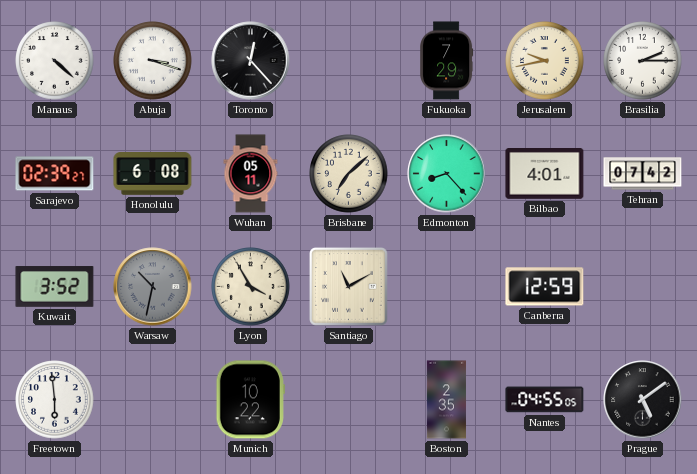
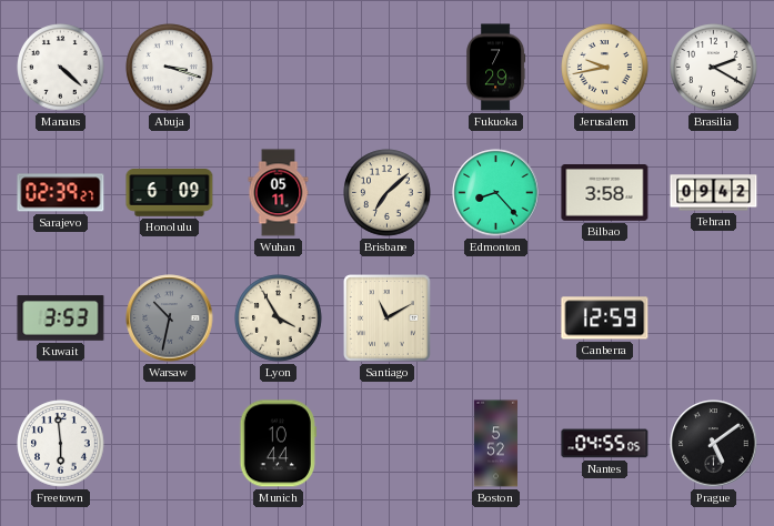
Toronto: 12:23 -> none (251, 61)
Brasilia: 2:15 -> 2:20 (714, 68)
Honolulu: 6:08 -> 6:09 (170, 193)
Bilbao: 4:01 -> 3:58 (605, 193)
Tehran: 07:42 -> 09:42 (714, 193)
Kuwait: 3:52 -> 3:53 (61, 318)
Munich: 10:22 -> 10:44 (278, 444)
Boston: 2:35 -> 5:52 (495, 444)
